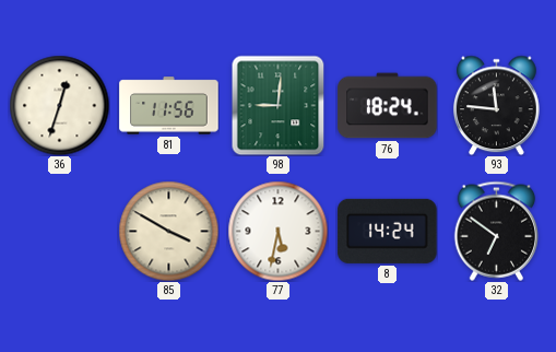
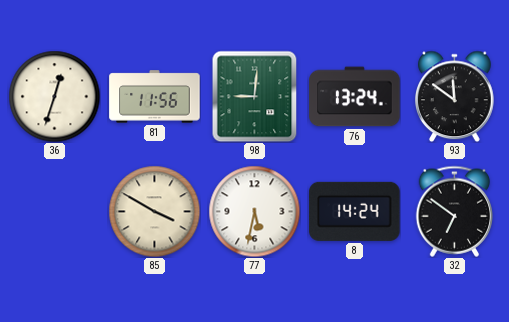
76: 18:24 -> 13:24 (355, 97)
93: 11:46 -> 11:51 (455, 96)
